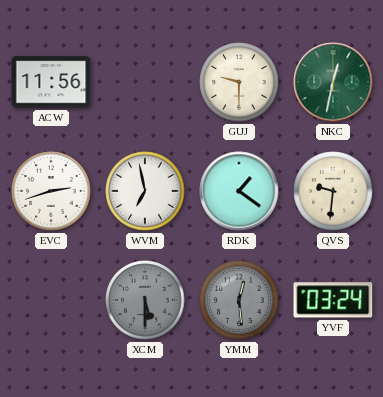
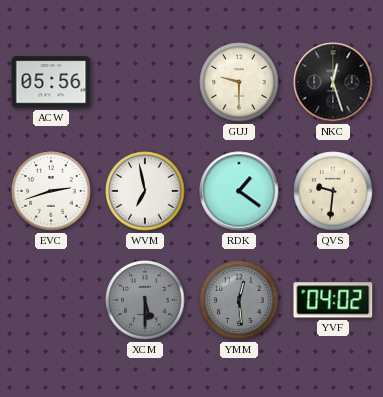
ACW: 11:56 -> 05:56 (51, 82)
NKC: 12:32 -> 12:27 (333, 82)
NKC dial: green -> black (333, 82)
YVF: 03:24 -> 04:02 (333, 300)
